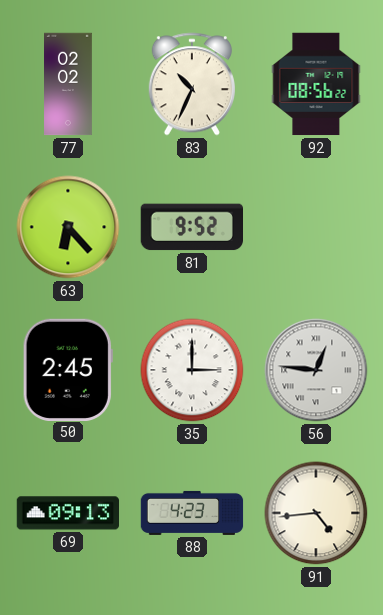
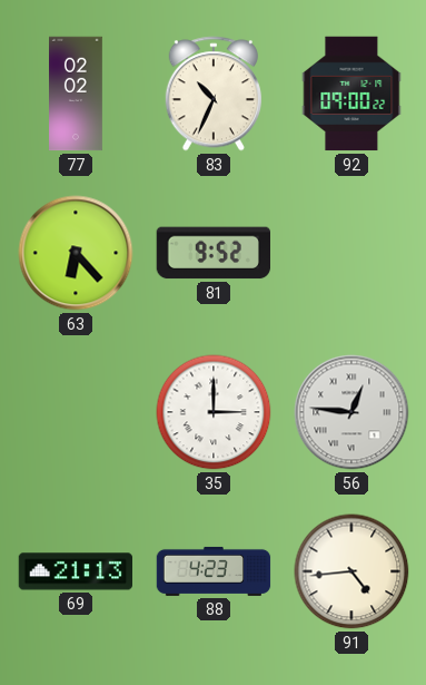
92: 08:56 -> 09:00 (351, 94)
50: 2:45 -> none (68, 369)
69: 09:13 -> 21:13 (76, 571)
